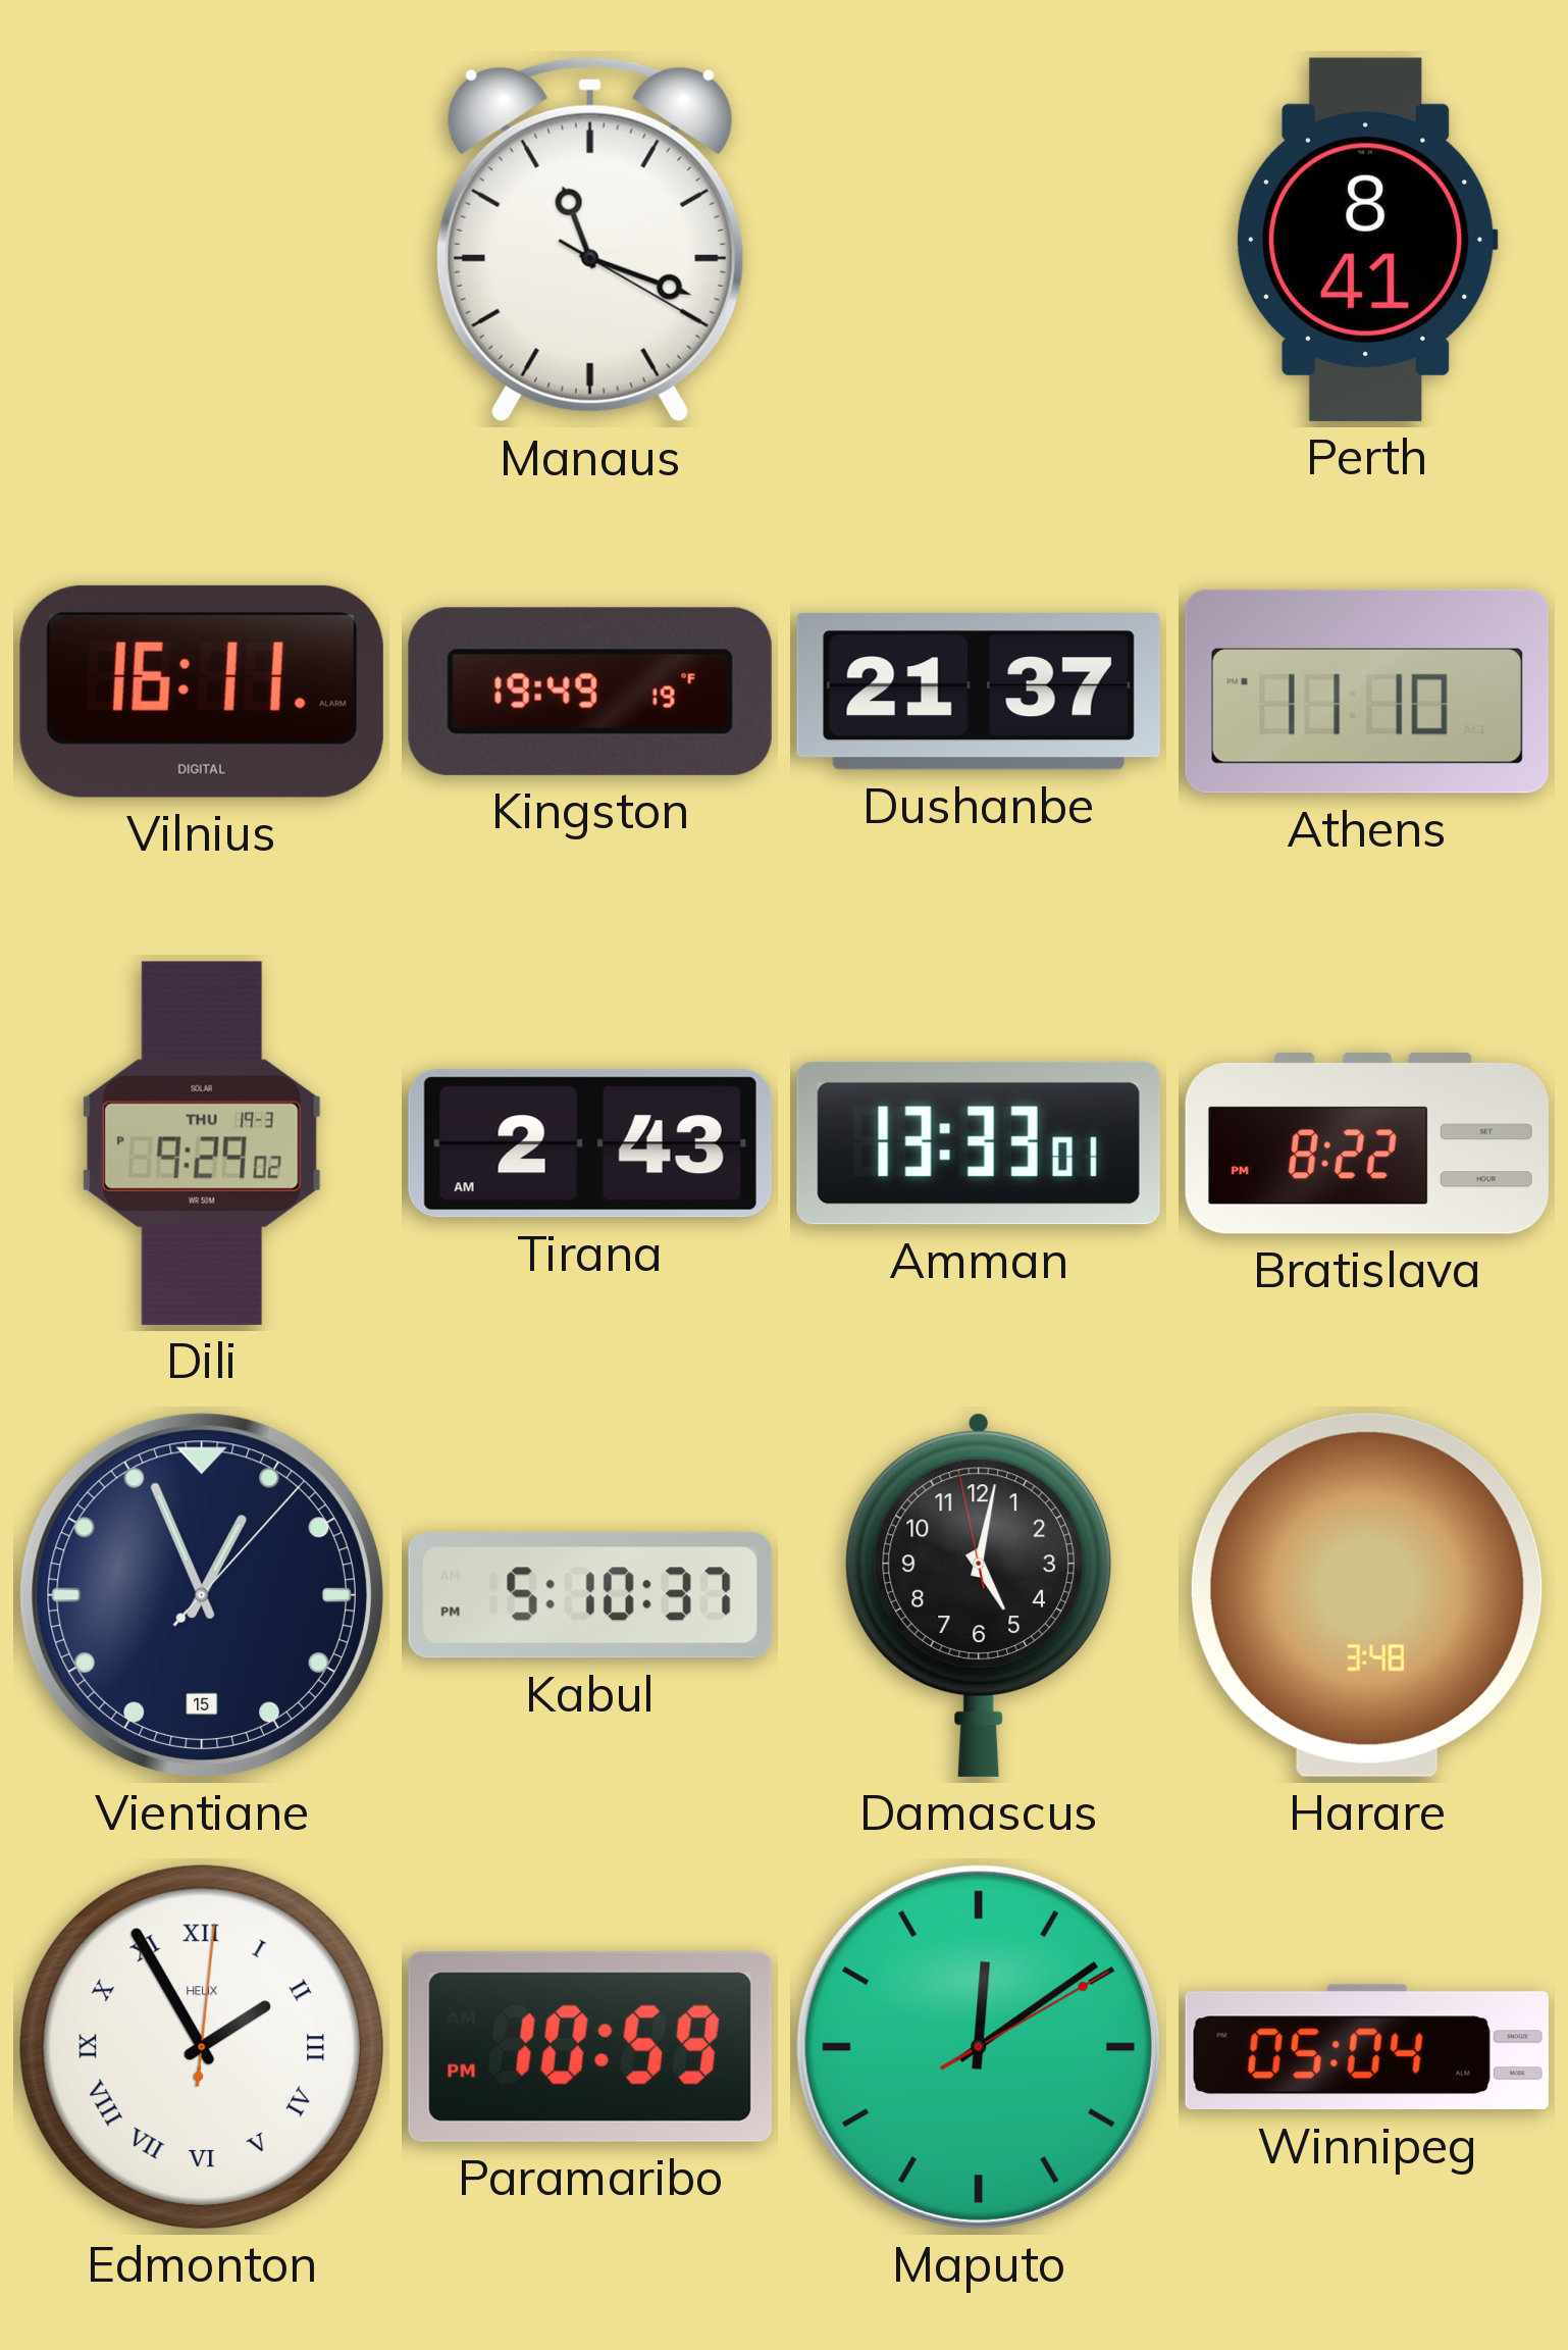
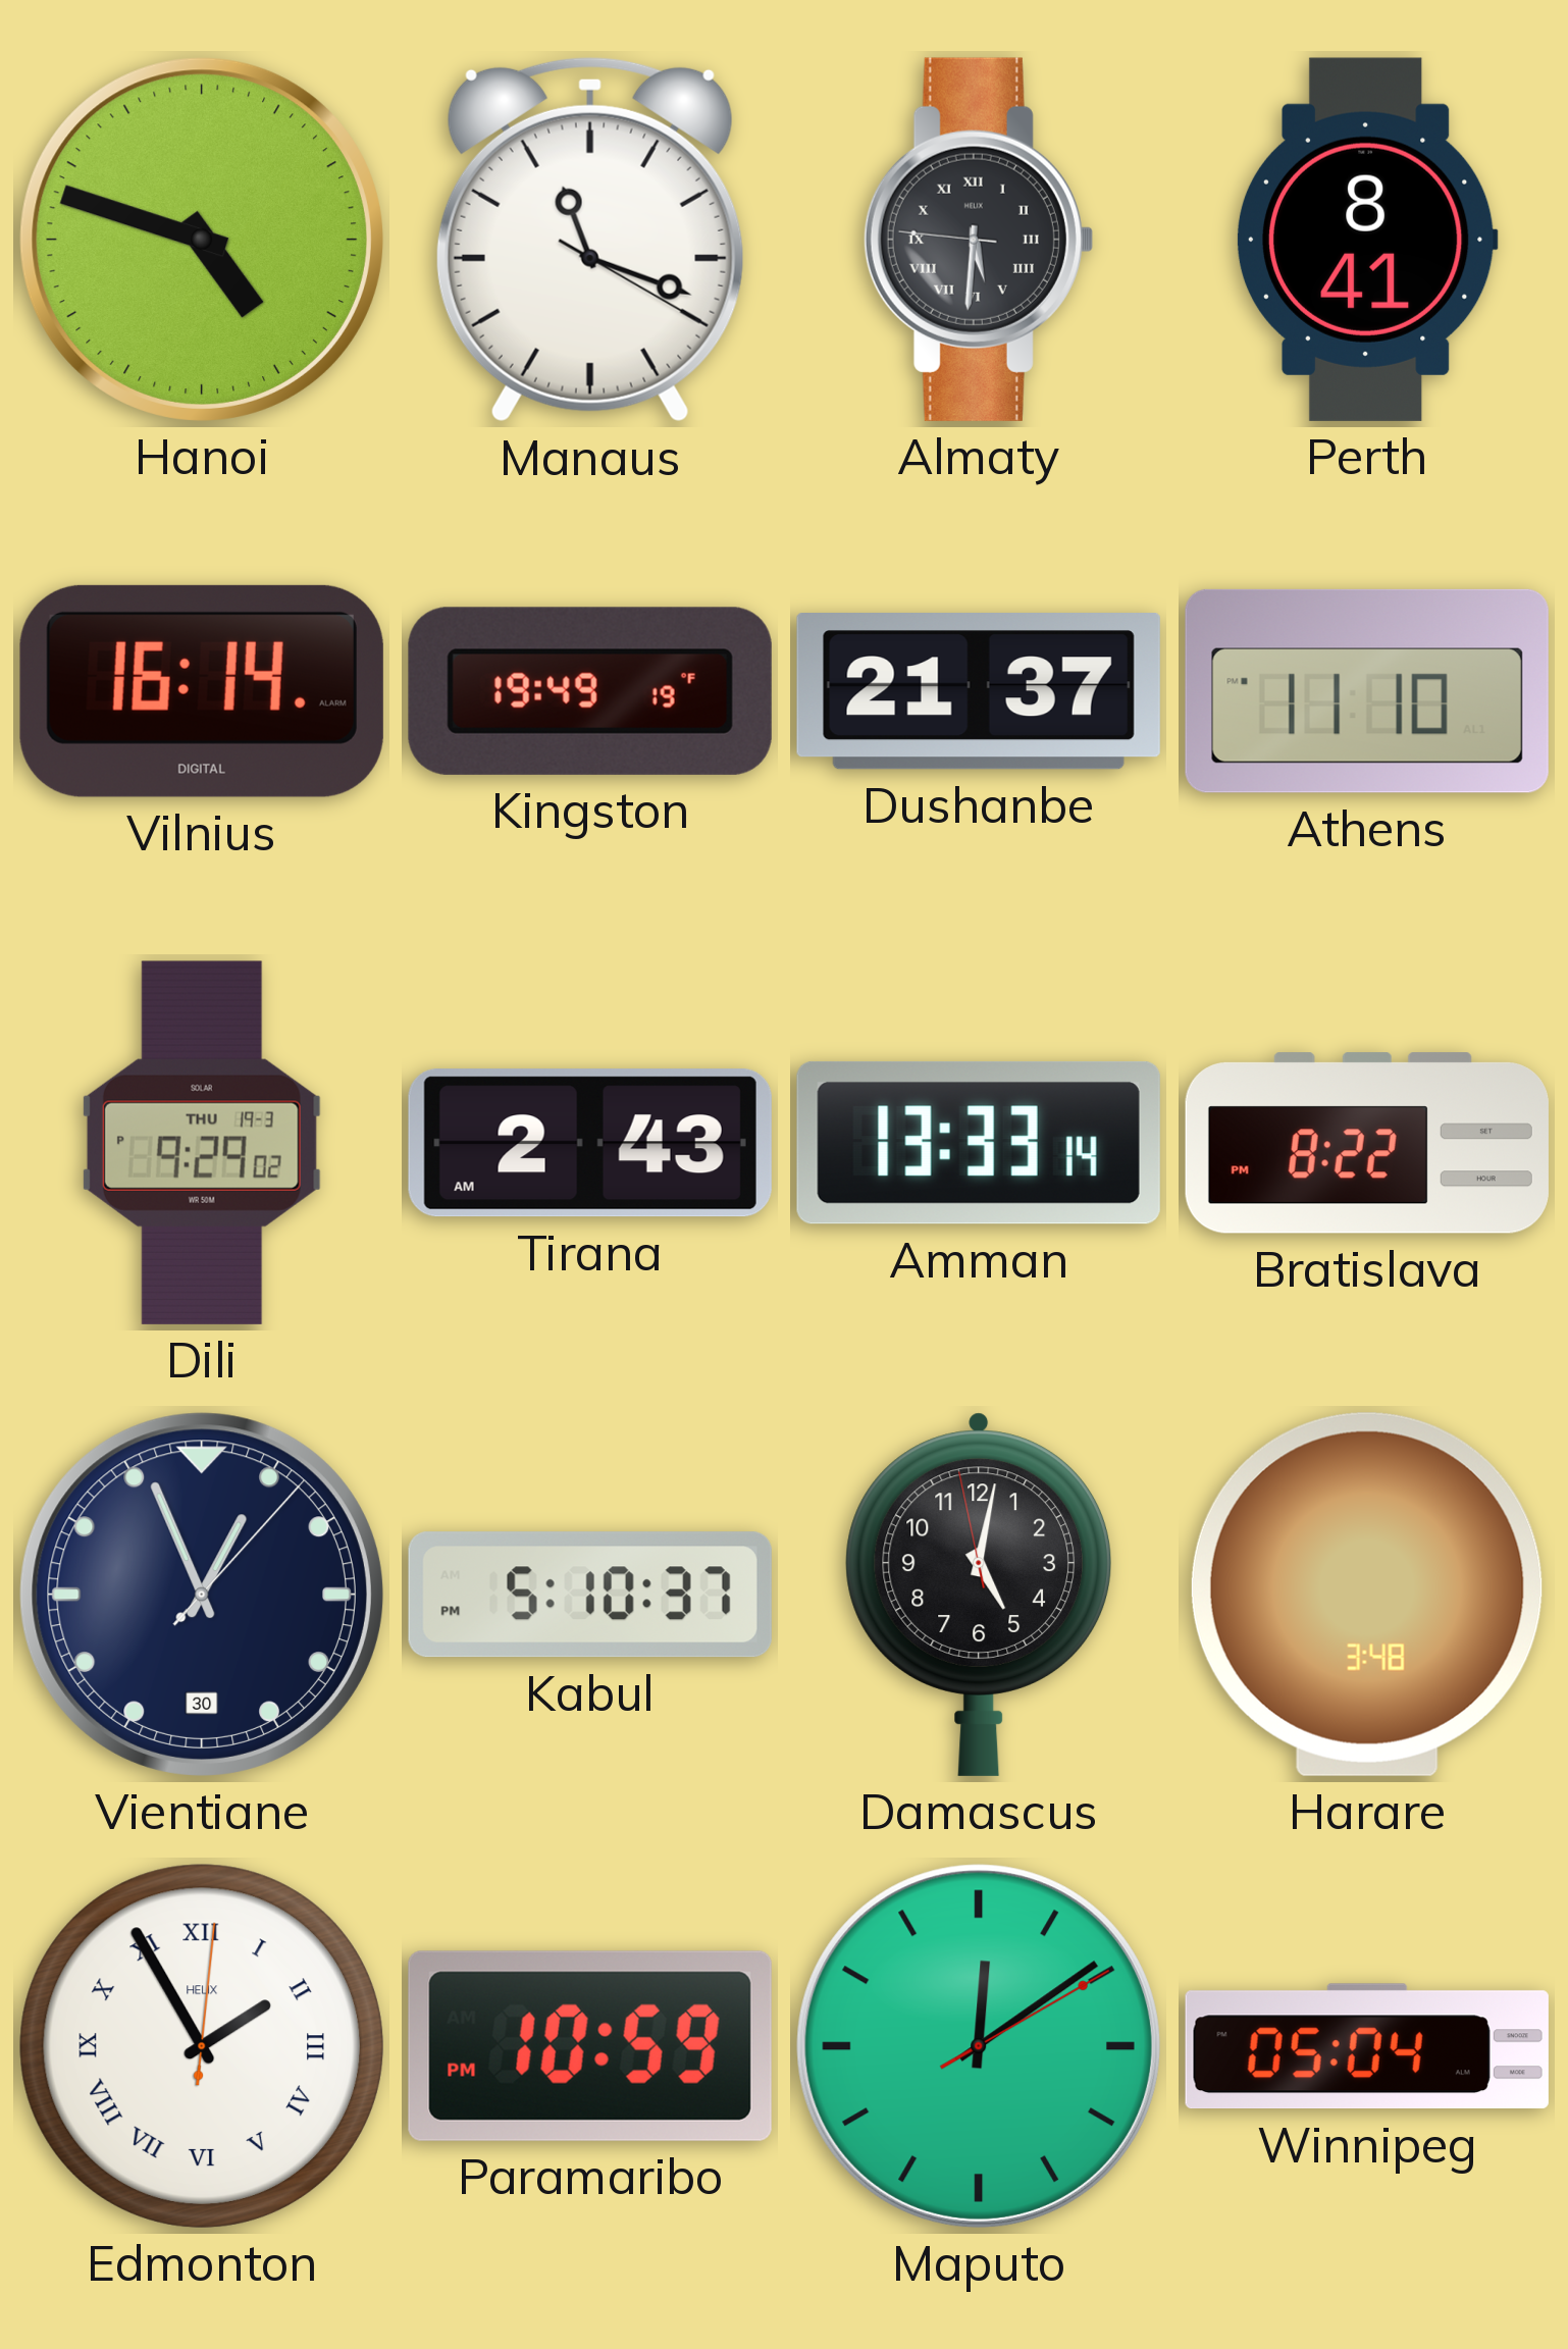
Hanoi: none -> 4:48 (202, 240)
Almaty: none -> 5:30 (978, 240)
Vilnius: 16:11 -> 16:14 (202, 691)
Amman: 13:33:01 -> 13:33:14 (979, 1143)
Vientiane date: 15 -> 30 (202, 1595)
